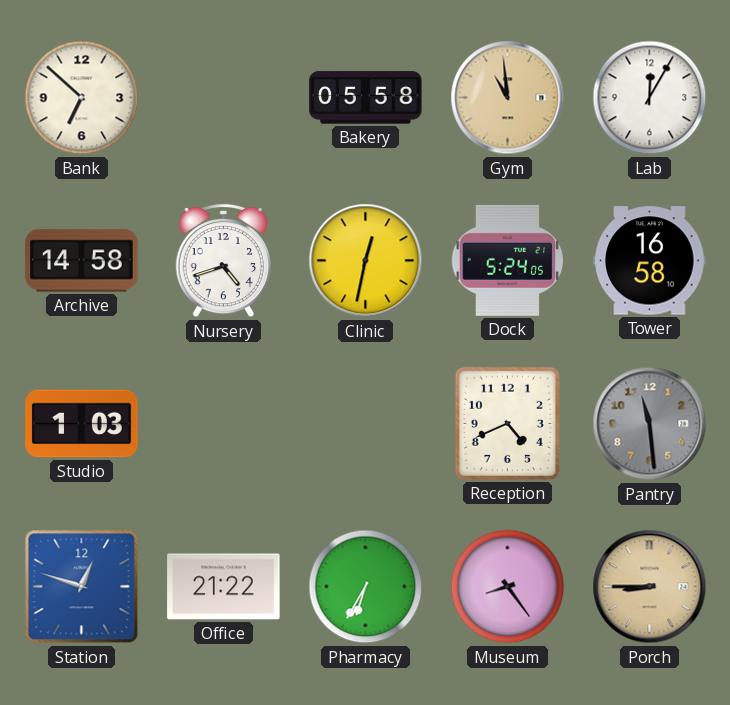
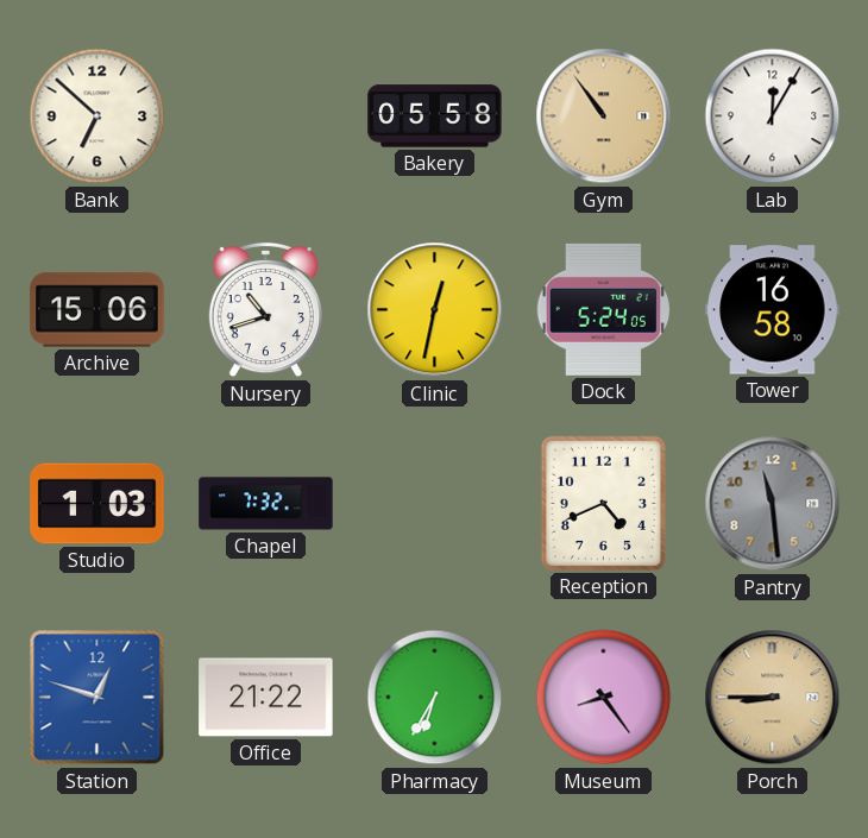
Gym: 10:59 -> 10:54 (604, 116)
Archive: 14:58 -> 15:06 (98, 310)
Nursery: 4:42 -> 10:42 (265, 310)
Chapel: none -> 7:32 (266, 504)
